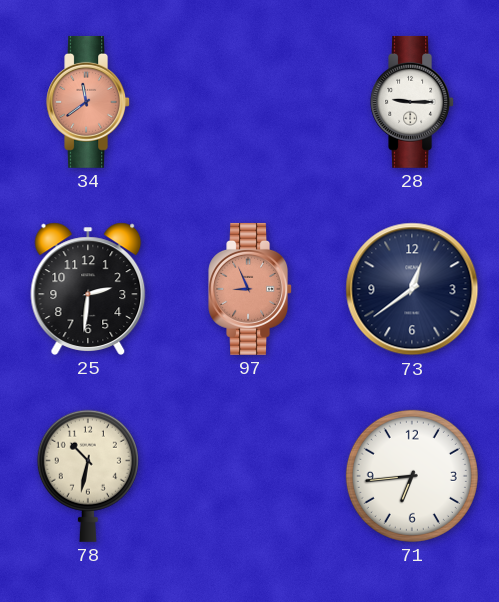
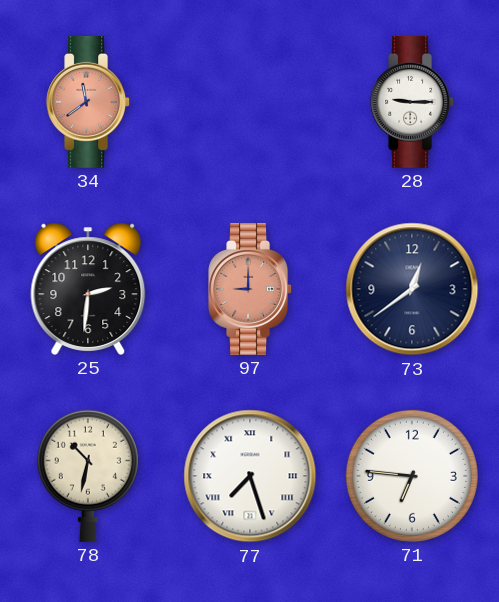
97: 8:56 -> 9:00 (250, 289)
77: none -> 7:27 (250, 476)
71: 6:44 -> 6:46 (412, 476)
